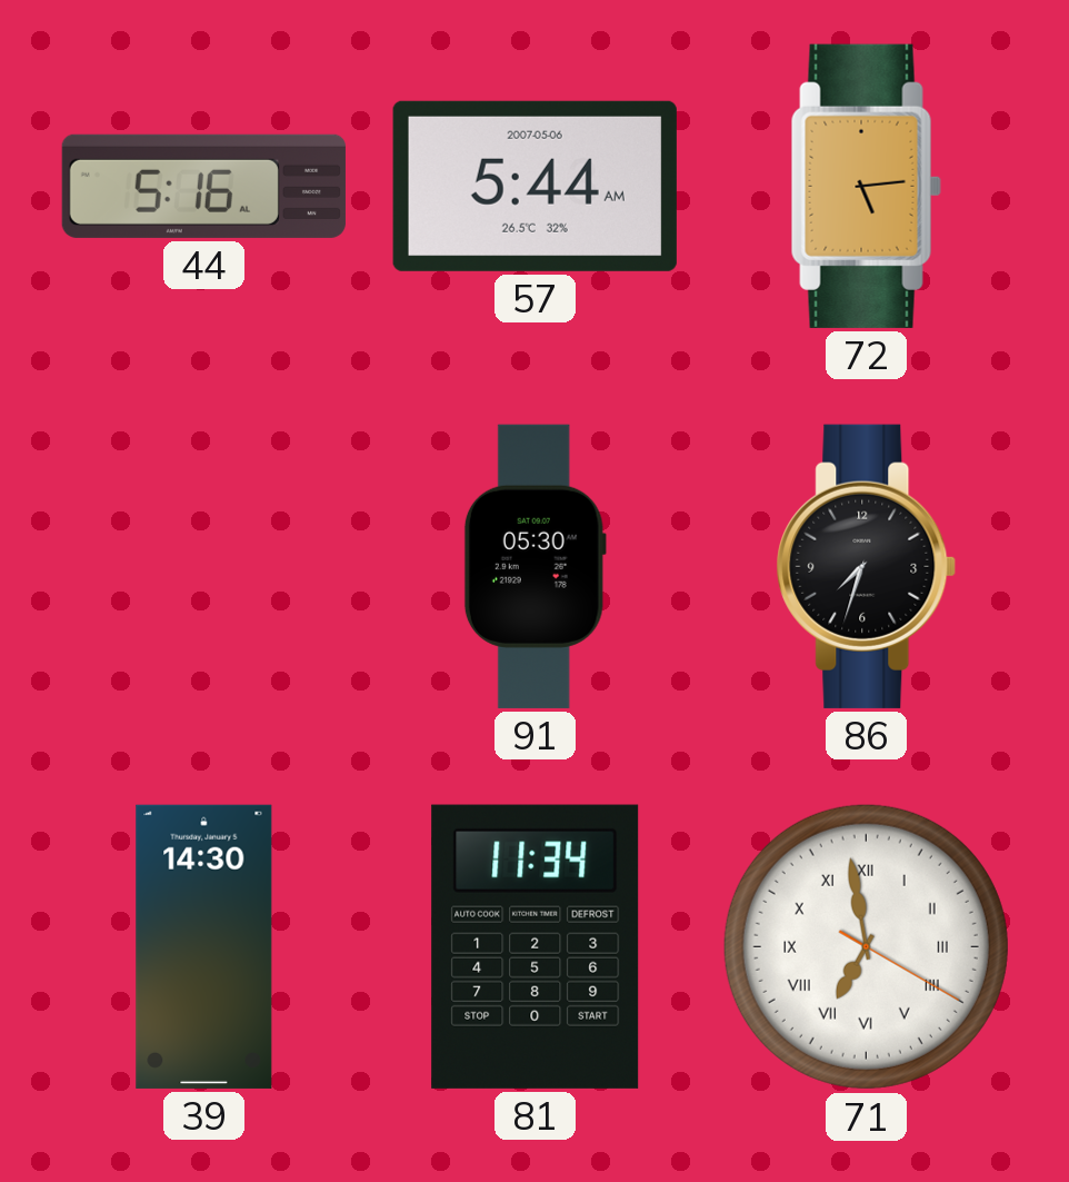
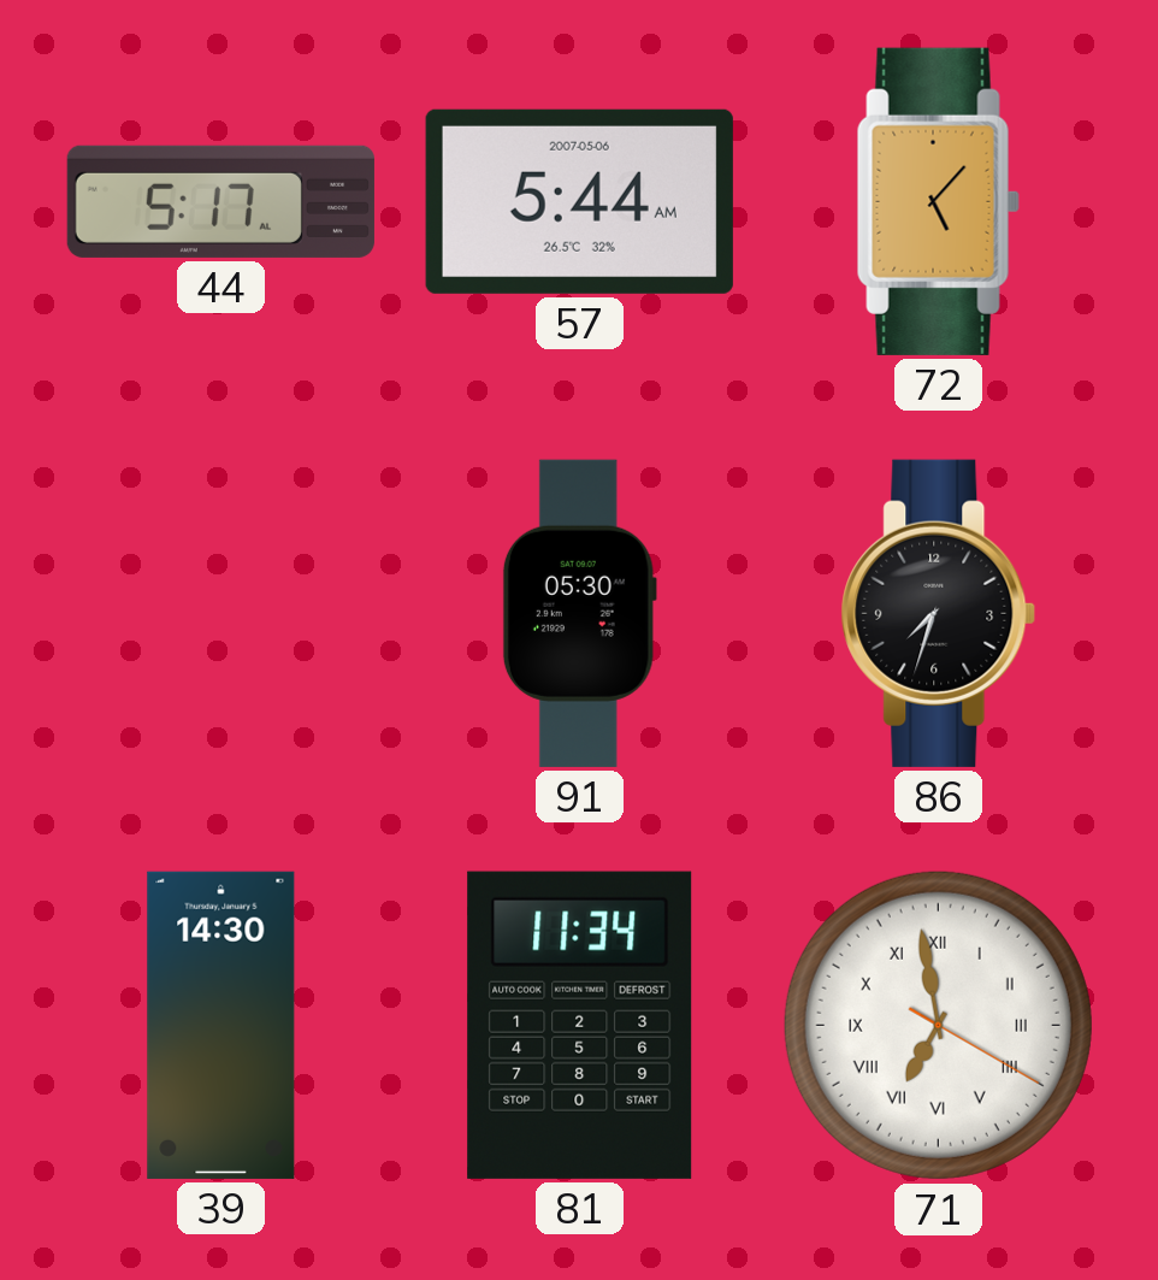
44: 5:16 -> 5:17 (220, 201)
72: 5:14 -> 5:07 (938, 201)
